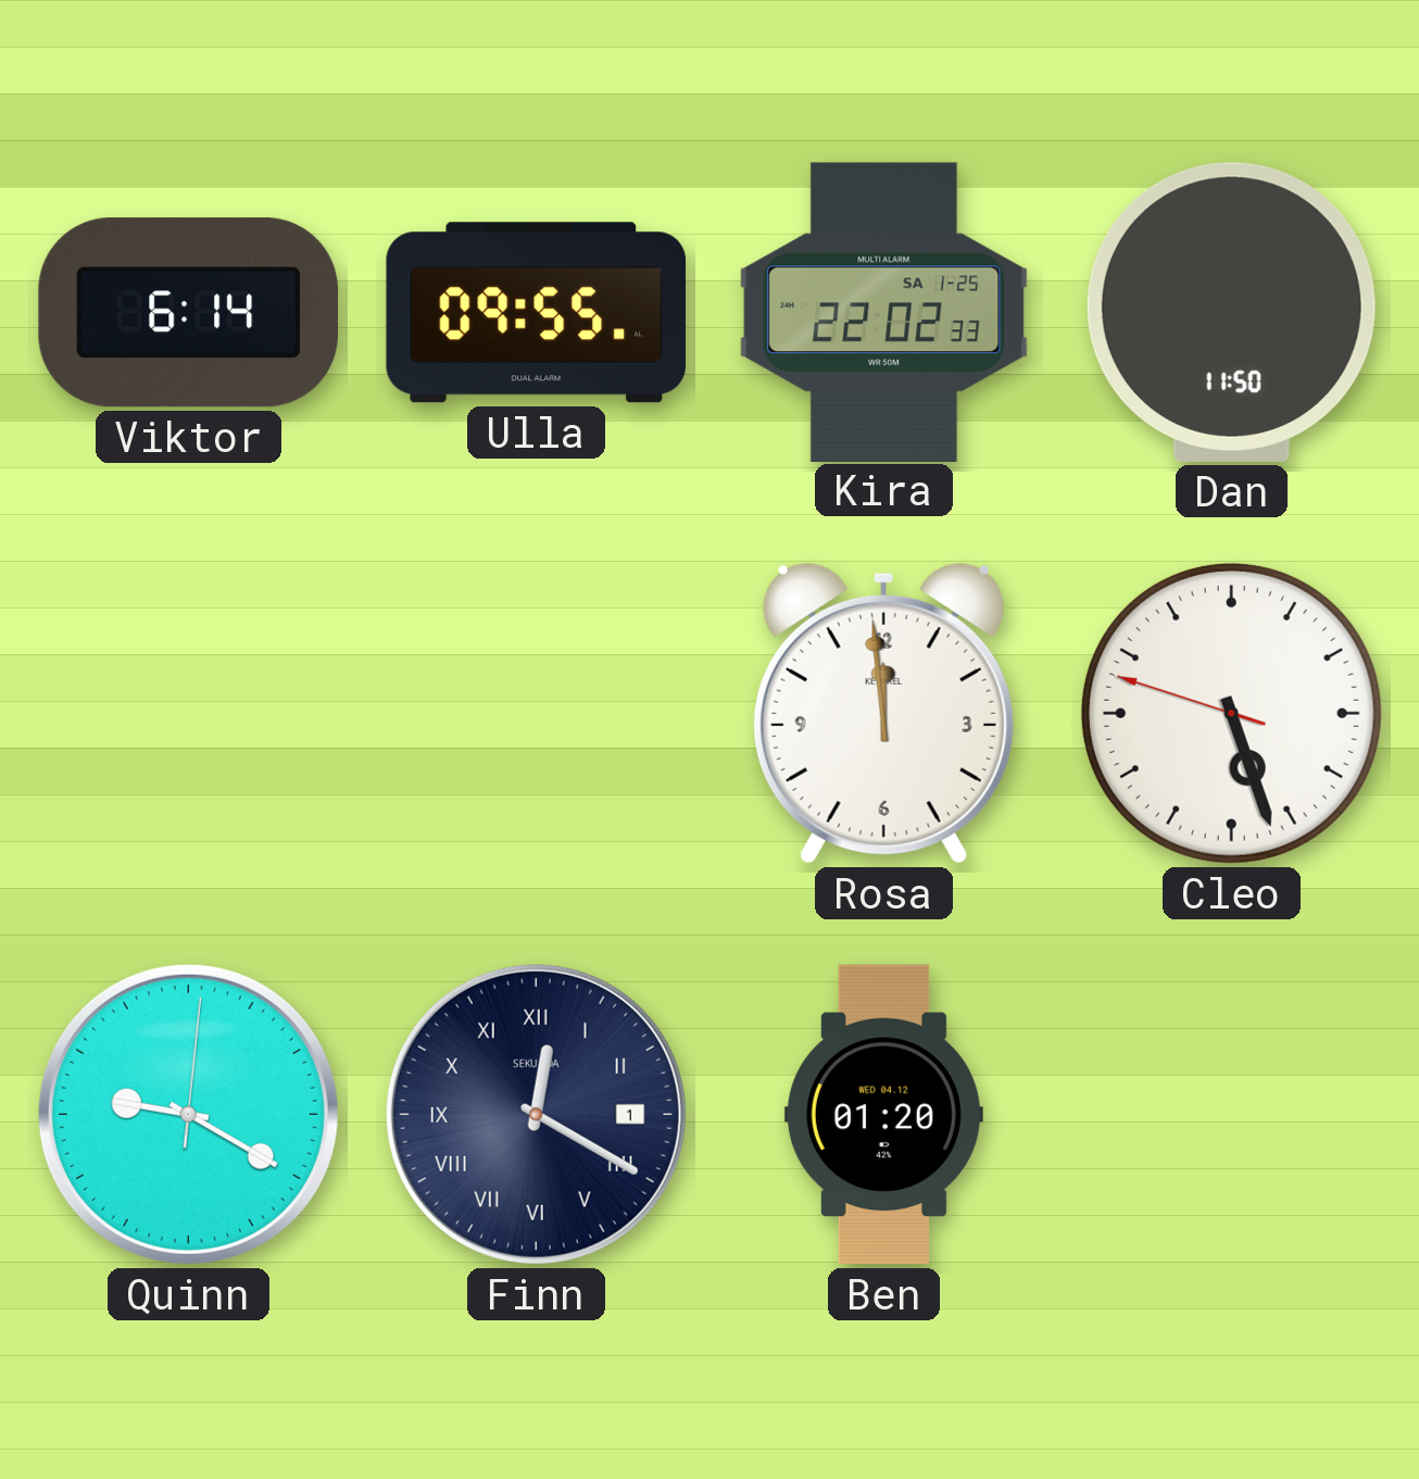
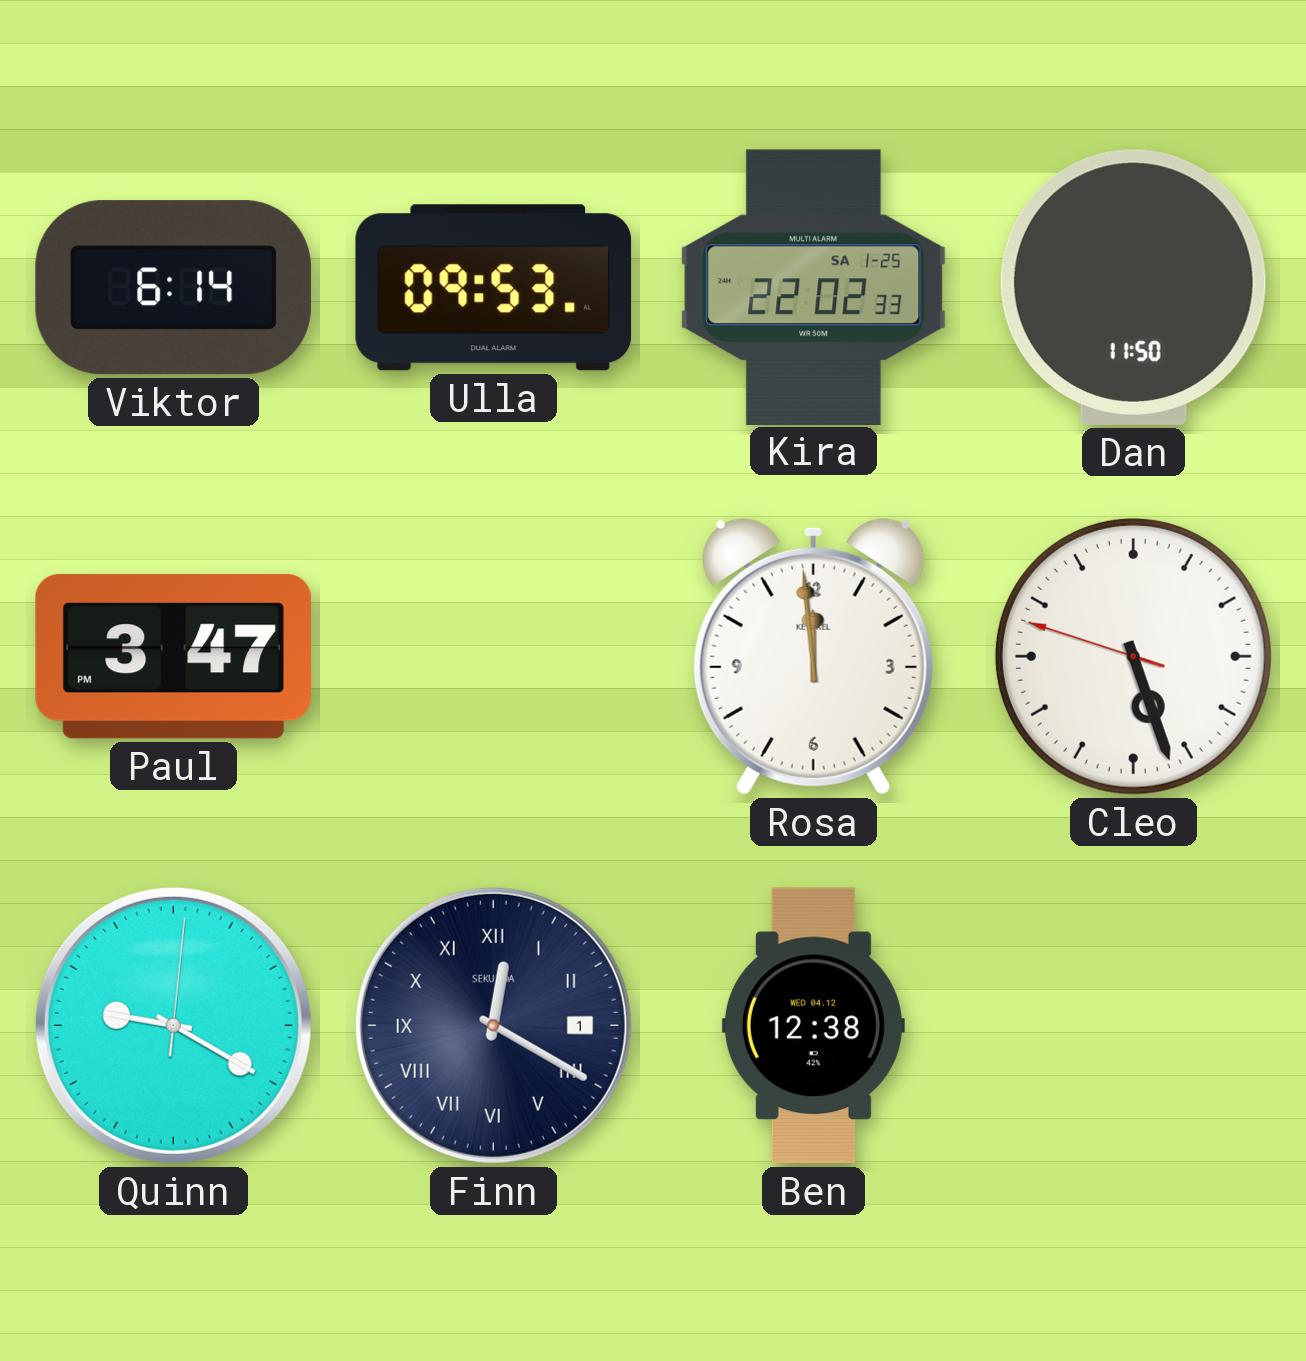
Ulla: 09:55 -> 09:53 (494, 288)
Paul: none -> 3:47 (173, 657)
Ben: 01:20 -> 12:38 (813, 1026)
